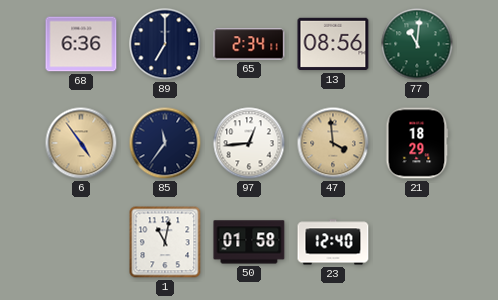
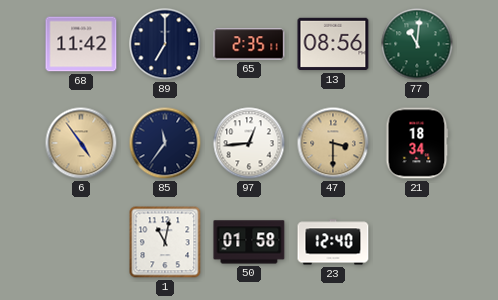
68: 6:36 -> 11:42 (81, 44)
65: 2:34 -> 2:35 (249, 44)
47: 3:59 -> 3:30 (333, 143)
21: 18:29 -> 18:34 (417, 143)
